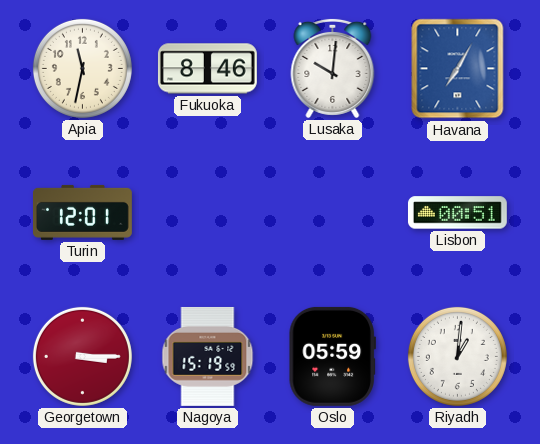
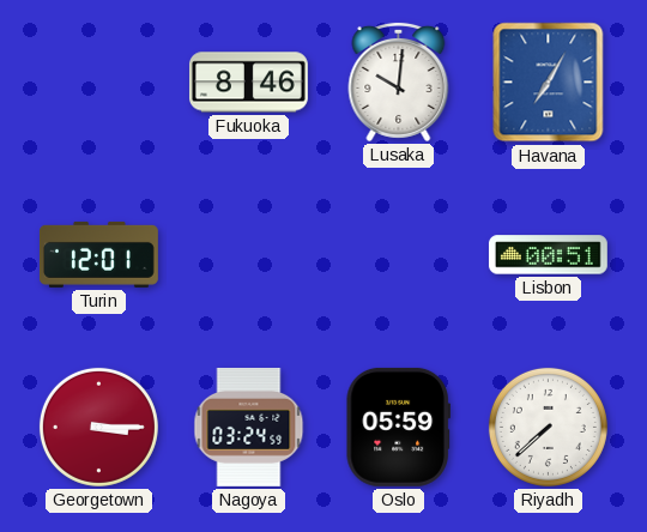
Apia: 11:32 -> none (82, 68)
Nagoya: 15:19 -> 03:24 (249, 427)
Riyadh: 1:01 -> 7:38 (548, 427)
